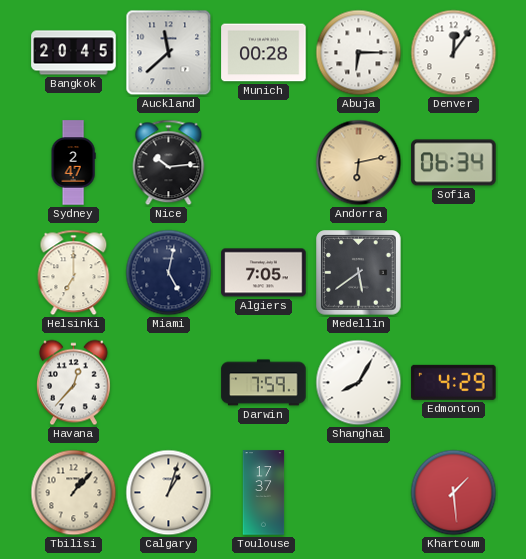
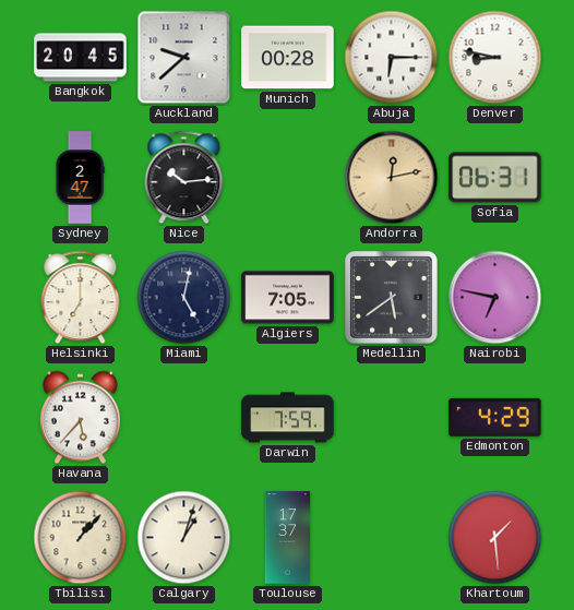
Auckland: 11:38 -> 9:38 (184, 58)
Denver: 12:06 -> 8:47 (495, 58)
Andorra: 6:13 -> 12:13 (392, 178)
Sofia: 06:34 -> 06:31 (495, 178)
Nairobi: none -> 6:47 (495, 298)
Havana: 12:37 -> 5:37 (80, 418)
Shanghai: 8:05 -> none (359, 383)
